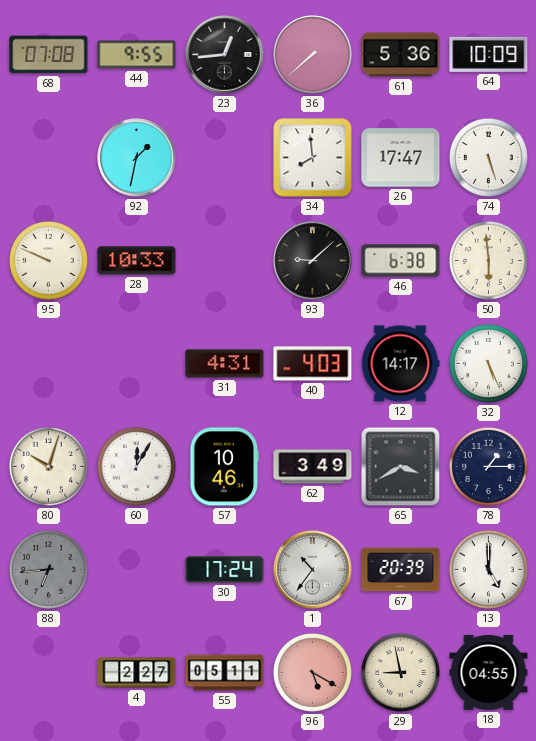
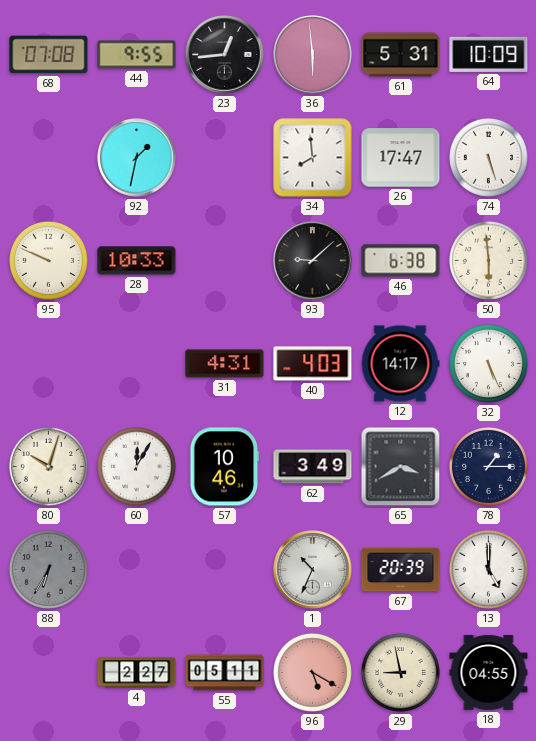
36: 7:38 -> 5:59 (313, 55)
61: 5:36 -> 5:31 (401, 55)
88: 6:44 -> 6:35 (48, 569)
30: 17:24 -> none (225, 570)
1: 10:36 -> 10:34 (313, 570)
